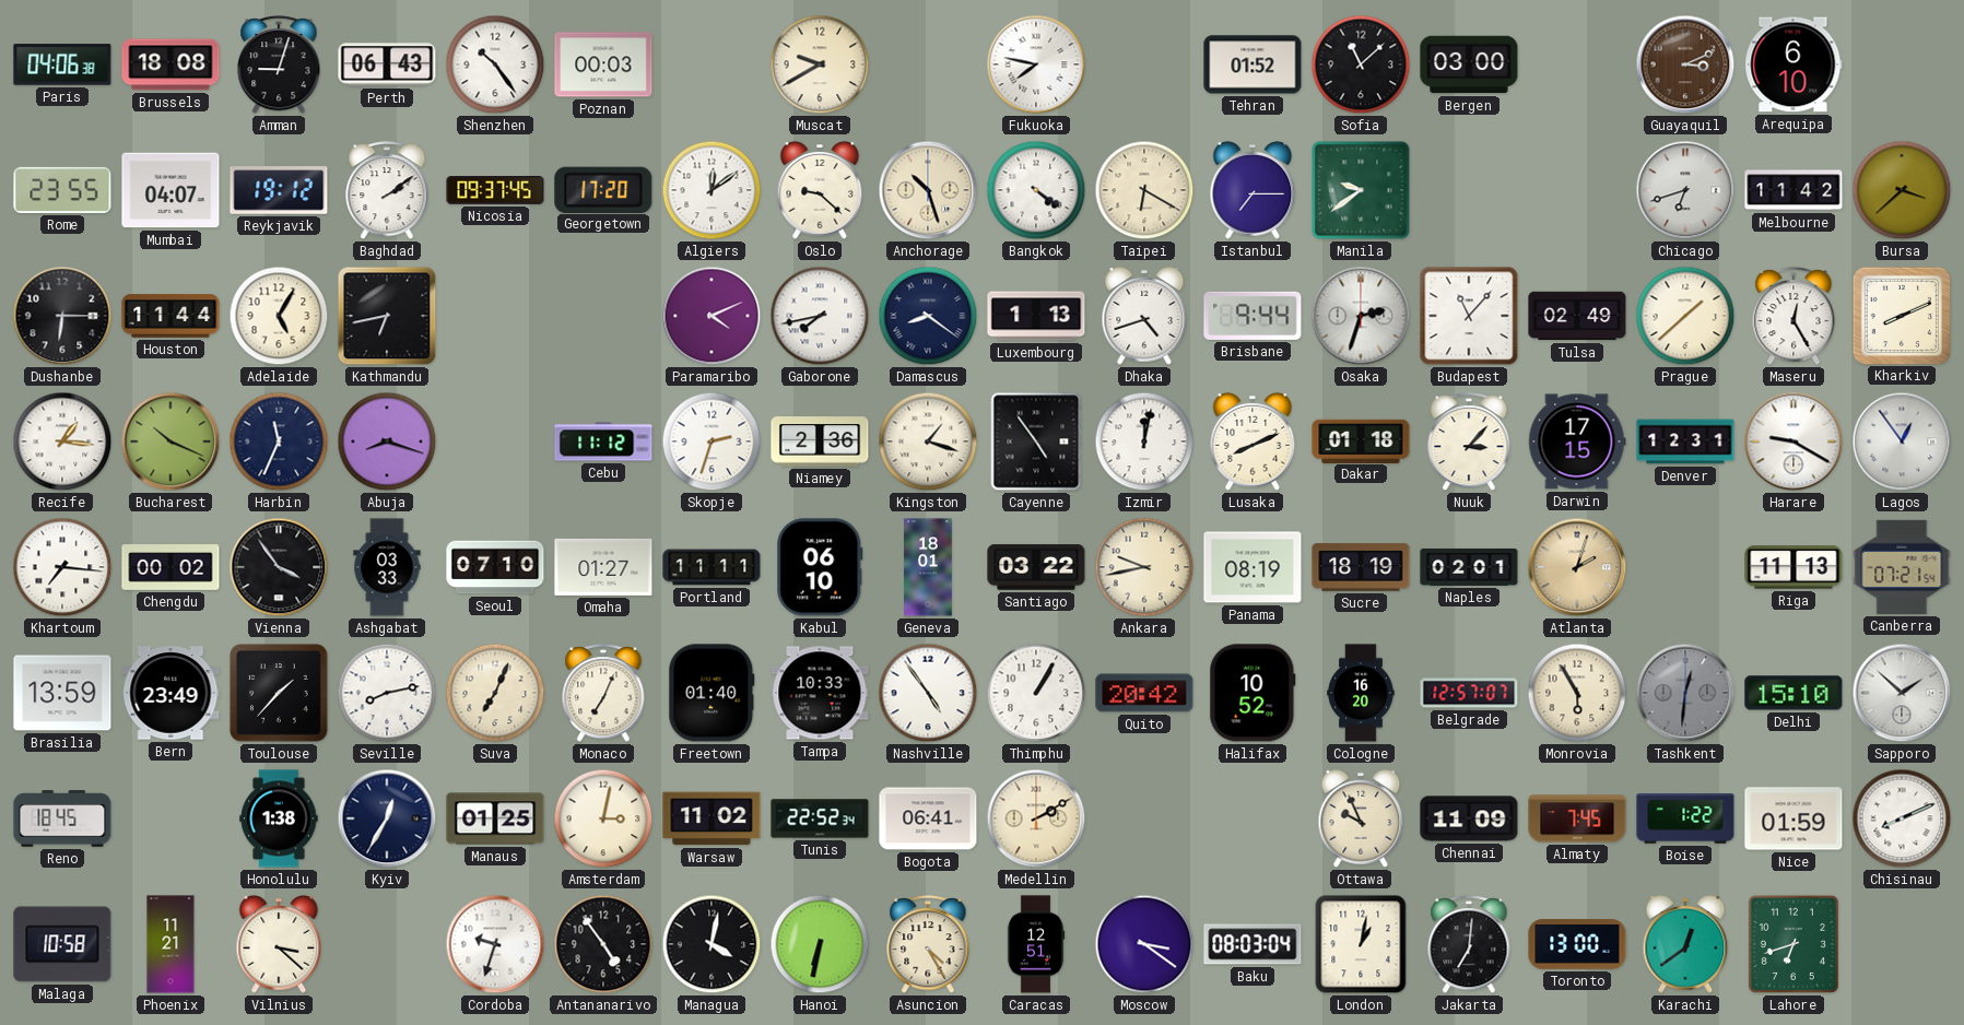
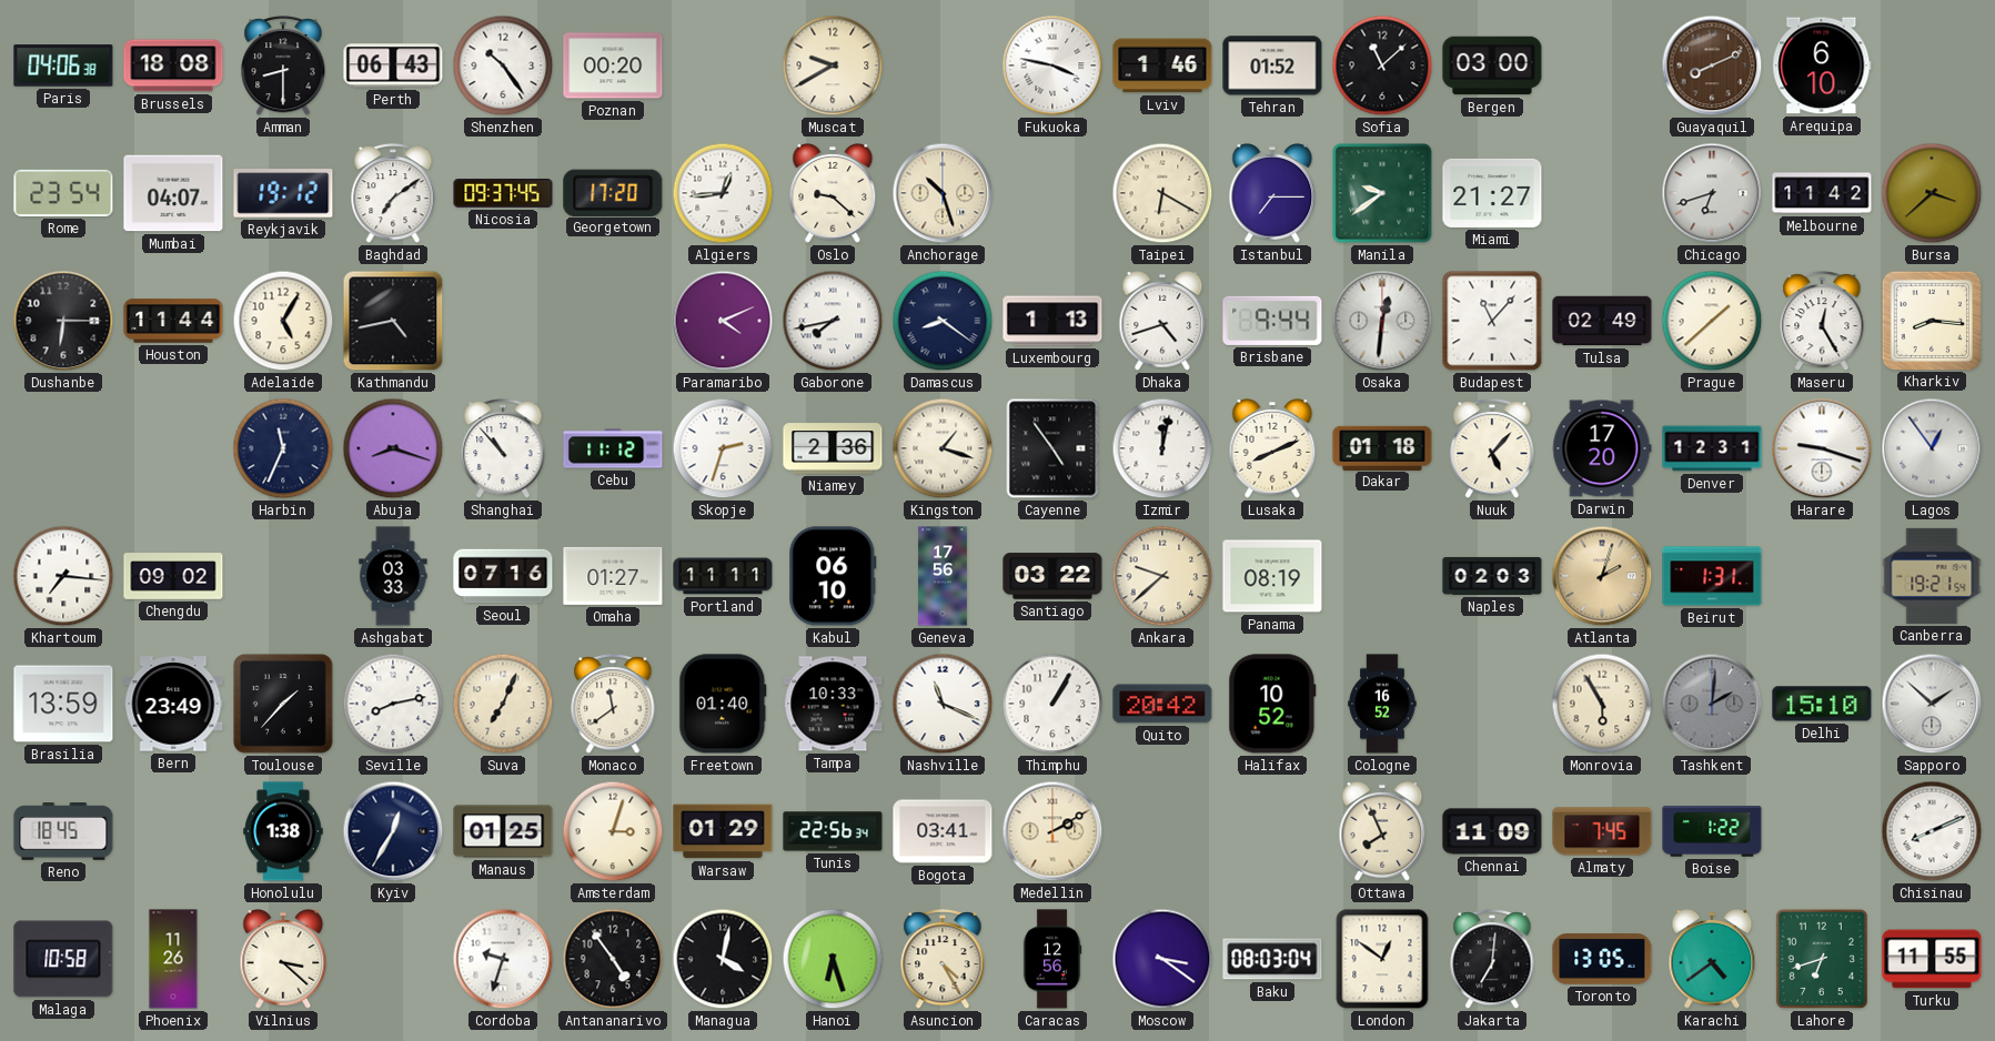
Amman: 9:03 -> 8:30 (283, 67)
Poznan: 00:03 -> 00:20 (613, 65)
Fukuoka: 7:47 -> 3:47 (1052, 65)
Lviv: none -> 1:46 (1162, 65)
Guayaquil: 3:11 -> 8:11 (1712, 65)
Rome: 23:55 -> 23:54 (63, 193)
Baghdad: 2:09 -> 7:09 (393, 194)
Algiers: 12:09 -> 12:44 (723, 193)
Bangkok: 4:21 -> none (1036, 190)
Miami: none -> 21:27 (1492, 193)
Kathmandu: 6:43 -> 4:43 (393, 321)
Osaka: 2:33 -> 12:31 (1382, 321)
Kharkiv: 8:11 -> 8:16 (1932, 320)
Recife: 1:16 -> none (62, 441)
Bucharest: 10:19 -> none (170, 441)
Shanghai: none -> 10:53 (503, 449)
Nuuk: 3:07 -> 5:07 (1492, 449)
Darwin: 17:15 -> 17:20 (1602, 448)
Harare: 9:20 -> 9:18 (1822, 448)
Chengdu: 00:02 -> 09:02 (173, 576)
Vienna: 3:54 -> none (279, 567)
Seoul: 07:10 -> 07:16 (503, 576)
Geneva: 18:01 -> 17:56 (943, 576)
Ankara: 9:43 -> 9:38 (1162, 576)
Sucre: 18:19 -> none (1361, 567)
Naples: 02:01 -> 02:03 (1492, 576)
Beirut: none -> 1:31 (1712, 576)
Riga: 11:13 -> none (1794, 567)
Canberra: 07:21 -> 19:21 (1932, 576)
Monaco: 7:04 -> 11:39 (613, 705)
Nashville: 4:54 -> 11:19 (943, 704)
Cologne: 16:20 -> 16:52 (1382, 704)
Belgrade: 12:57 -> none (1469, 693)
Tashkent: 12:31 -> 2:01 (1712, 704)
Amsterdam: 3:02 -> 3:03 (613, 831)
Warsaw: 11:02 -> 01:29 (723, 831)
Tunis: 22:52 -> 22:56 (833, 831)
Bogota: 06:41 -> 03:41 (943, 831)
Ottawa: 9:56 -> 7:56 (1382, 832)
Nice: 01:59 -> none (1794, 818)
Phoenix: 11:21 -> 11:26 (173, 959)
Hanoi: 6:32 -> 6:27 (833, 959)
Caracas: 12:51 -> 12:56 (1052, 959)
London: 1:02 -> 12:51 (1382, 959)
Toronto: 13:00 -> 13:05 (1602, 959)
Karachi: 12:39 -> 4:39 (1712, 960)
Turku: none -> 11:55 (1932, 959)
